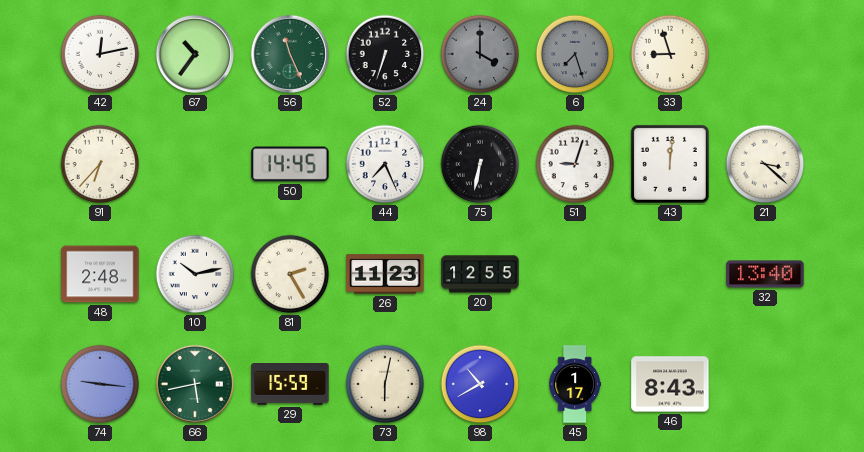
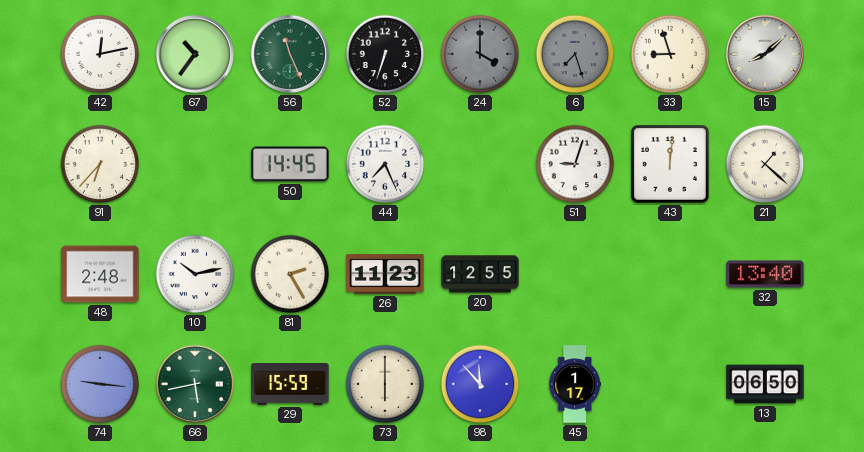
15: none -> 8:08 (765, 54)
75: 6:32 -> none (480, 164)
21: 3:22 -> 1:22 (765, 164)
73: 6:02 -> 6:00 (385, 384)
98: 10:40 -> 11:53 (480, 384)
46: 8:43 -> none (670, 384)
13: none -> 06:50 (765, 384)
